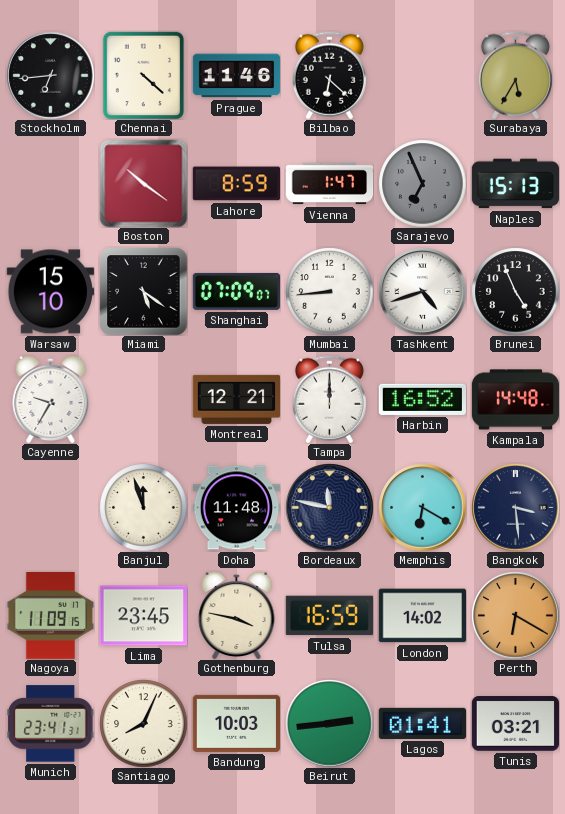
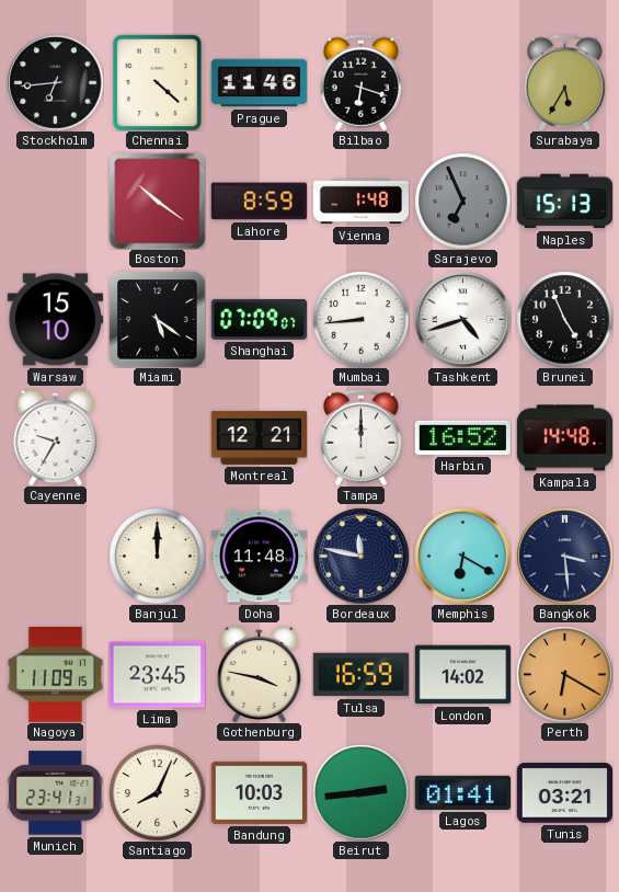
Bilbao: 6:22 -> 6:18 (360, 82)
Vienna: 1:47 -> 1:48 (360, 202)
Banjul: 11:57 -> 12:00 (157, 556)
